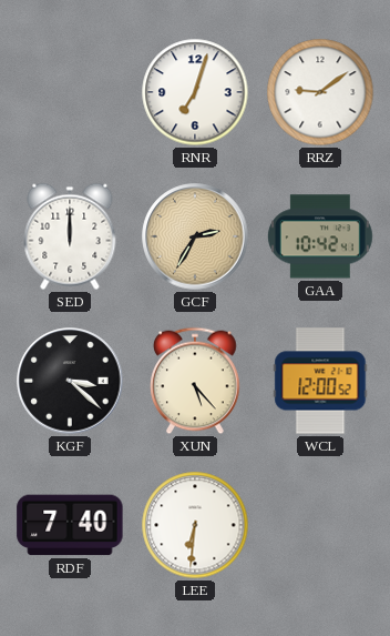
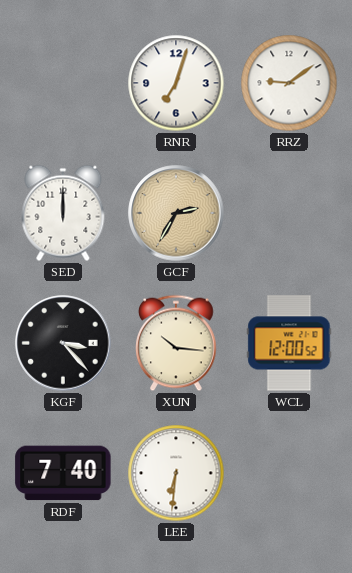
GAA: 10:42 -> none (320, 236)
KGF: 3:22 -> 3:23 (63, 343)
XUN: 5:23 -> 10:16 (176, 343)
